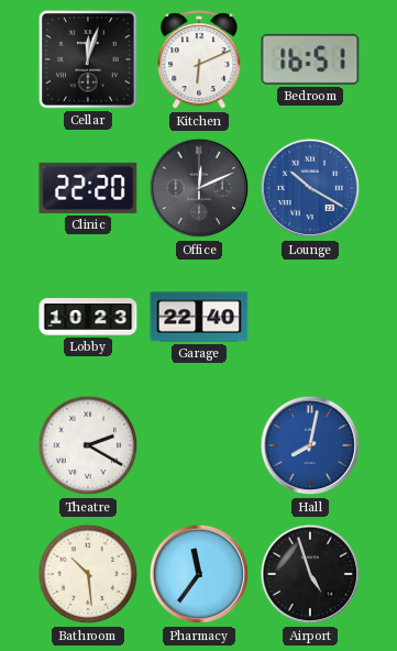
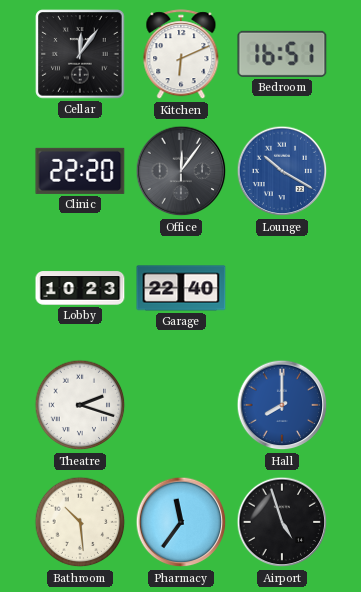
Cellar: 12:03 -> 12:06 (80, 54)
Office: 12:11 -> 12:06 (181, 171)
Theatre: 2:20 -> 2:18 (80, 405)
Hall: 8:02 -> 8:00 (282, 405)
